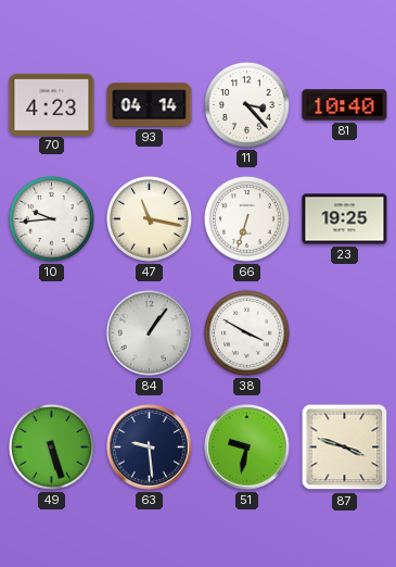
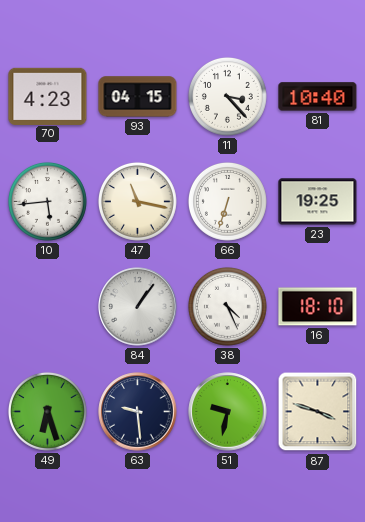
93: 04:14 -> 04:15 (138, 97)
10: 9:44 -> 5:44 (47, 201)
38: 3:50 -> 4:26 (227, 306)
16: none -> 18:10 (318, 307)
49: 5:27 -> 6:27 (47, 411)
